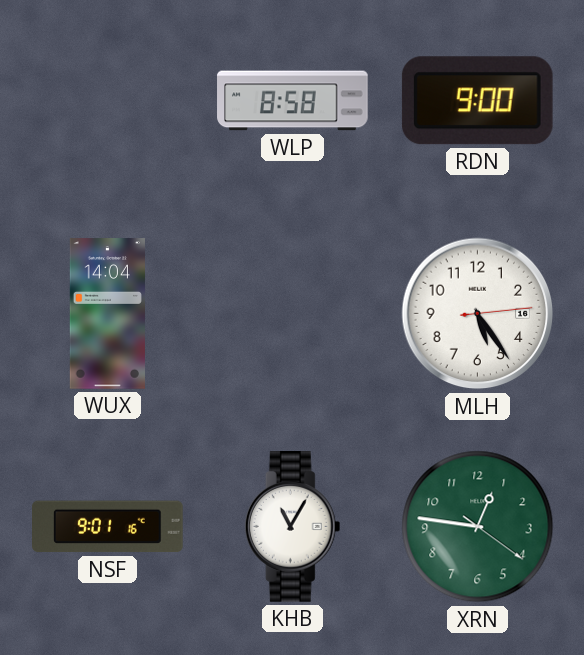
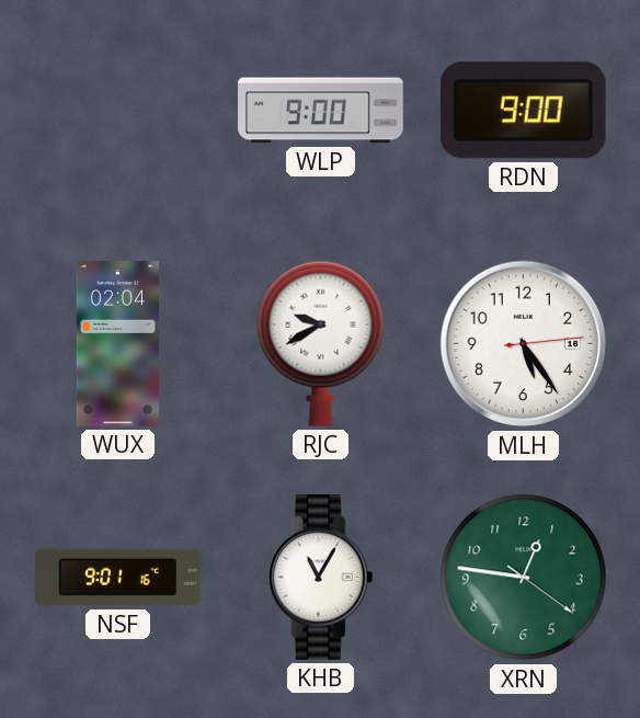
WLP: 8:58 -> 9:00 (321, 111)
WUX: 14:04 -> 02:04 (117, 344)
RJC: none -> 9:40 (321, 343)
